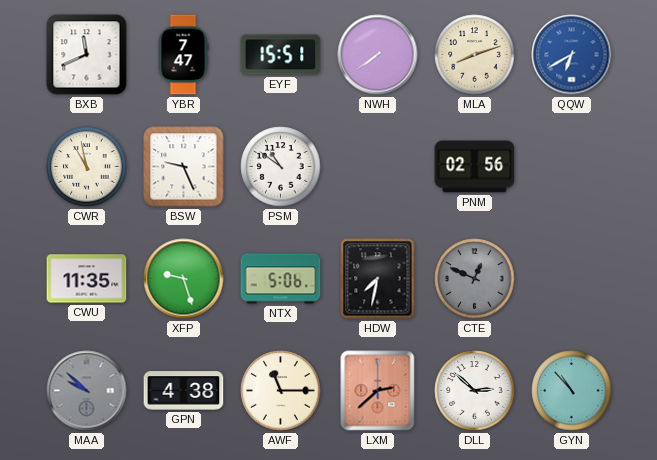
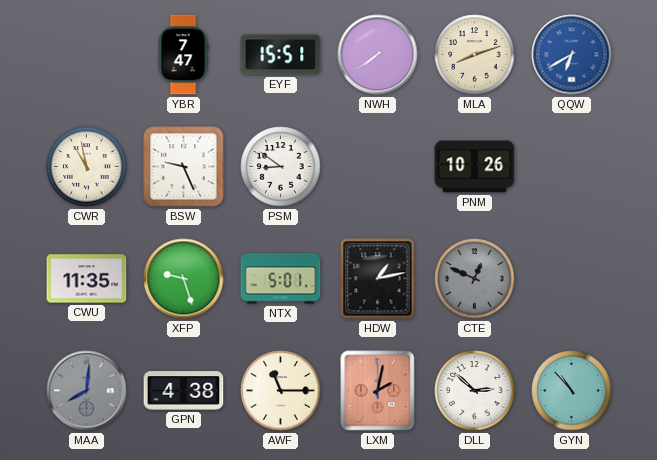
BXB: 11:41 -> none (87, 55)
PSM: 10:51 -> 8:51 (281, 167)
PNM: 02:56 -> 10:26 (475, 167)
NTX: 5:06 -> 5:01 (281, 279)
HDW: 7:32 -> 1:13 (378, 279)
MAA: 9:52 -> 8:01 (87, 391)
LXM: 2:38 -> 2:02 (378, 391)
